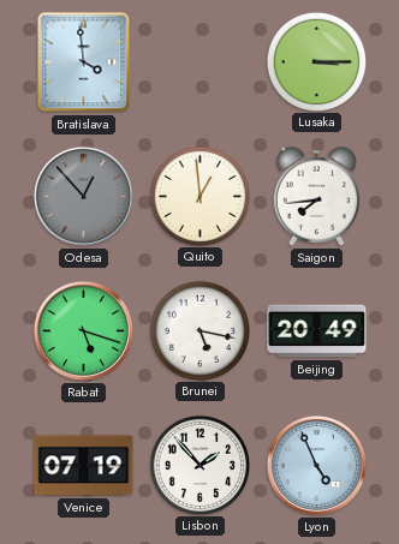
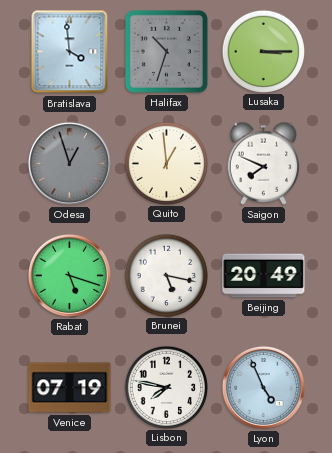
Halifax: none -> 10:33 (166, 51)
Odesa: 12:53 -> 12:57 (69, 163)
Saigon: 7:44 -> 7:49 (264, 163)
Lisbon: 1:53 -> 7:47 (166, 387)
